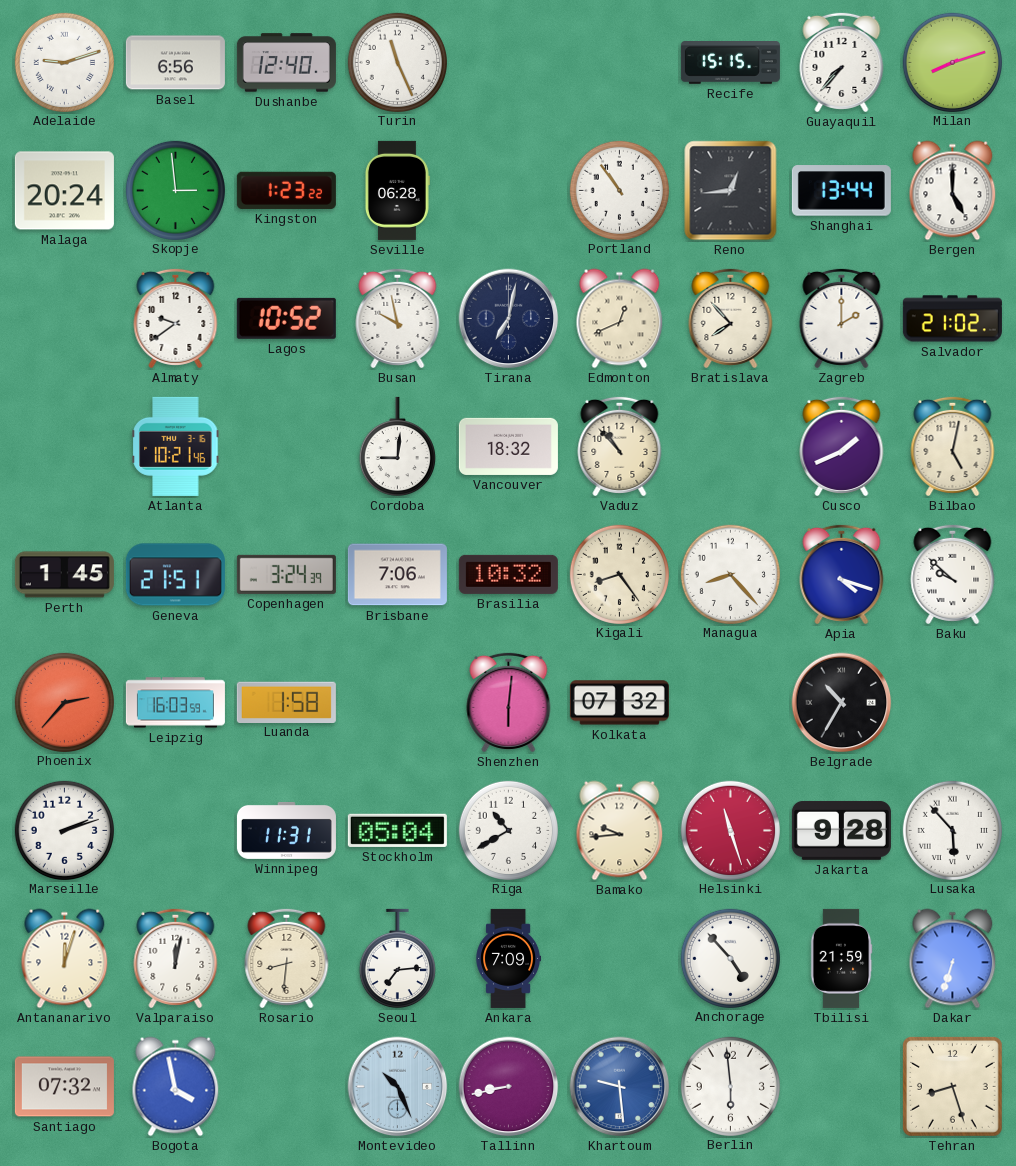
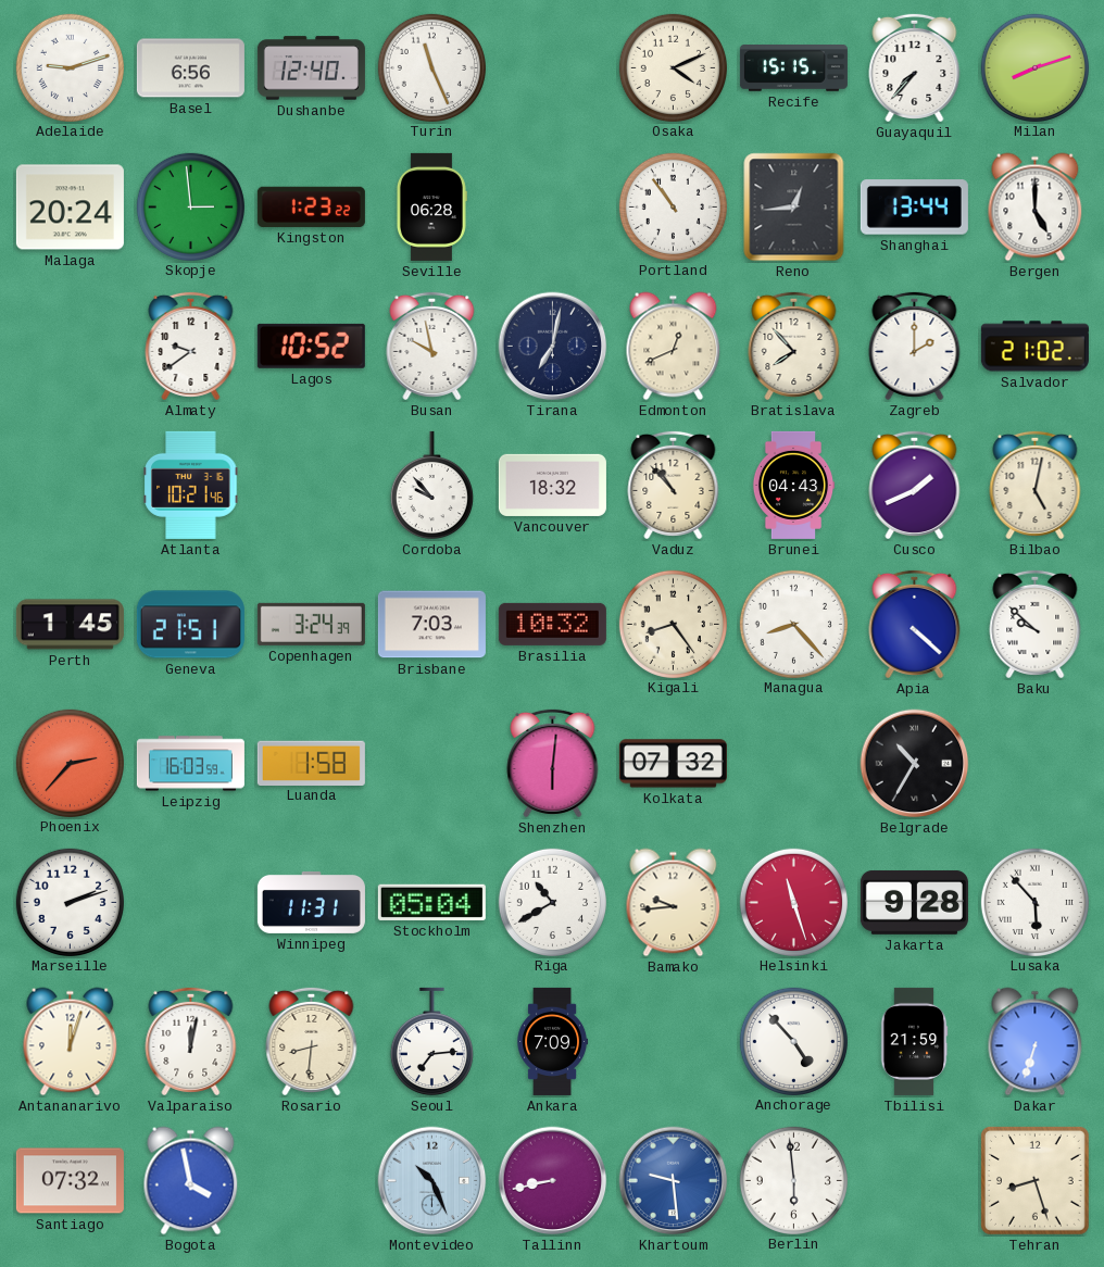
Osaka: none -> 4:11 (673, 67)
Cordoba: 9:01 -> 9:53 (431, 486)
Brunei: none -> 04:43 (793, 485)
Brisbane: 7:06 -> 7:03 (431, 625)
Apia: 4:18 -> 4:22 (915, 624)
